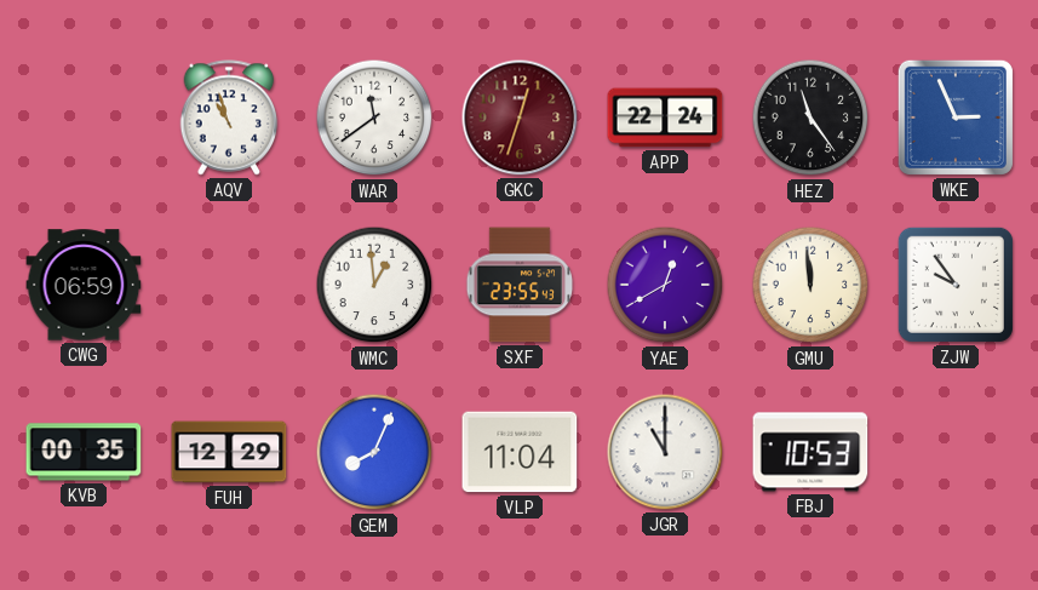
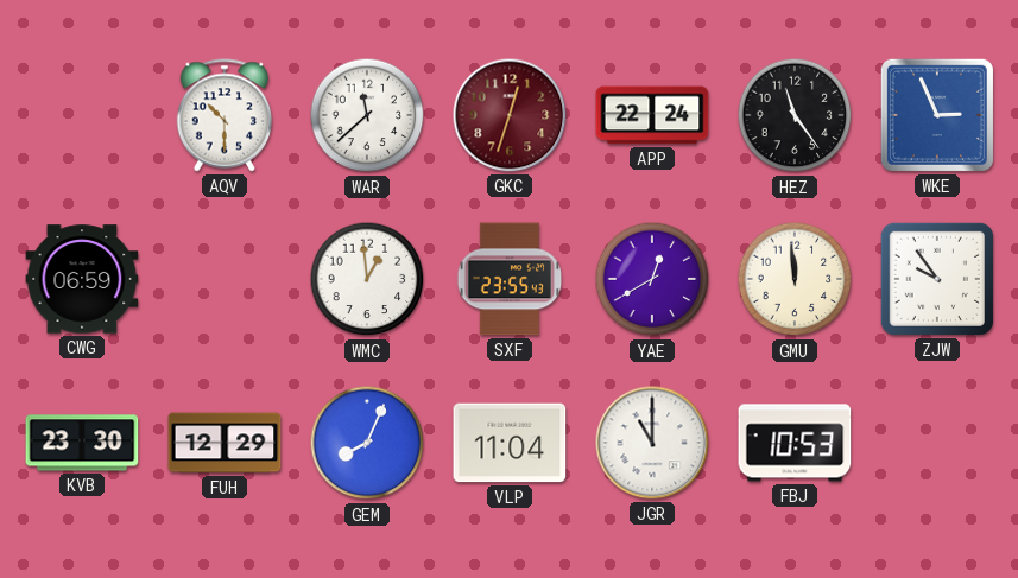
AQV: 10:57 -> 10:30 (225, 115)
WAR: 11:39 -> 11:38 (367, 115)
KVB: 00:35 -> 23:30 (82, 443)
